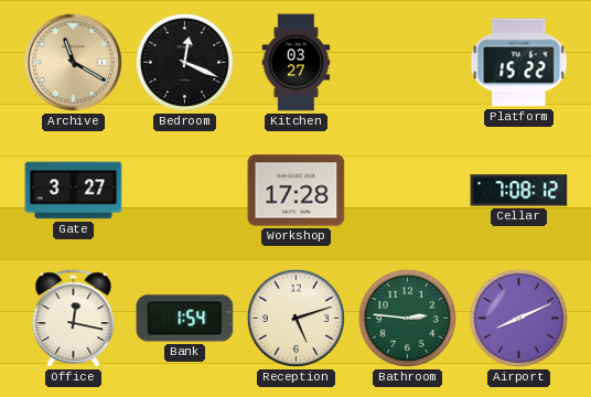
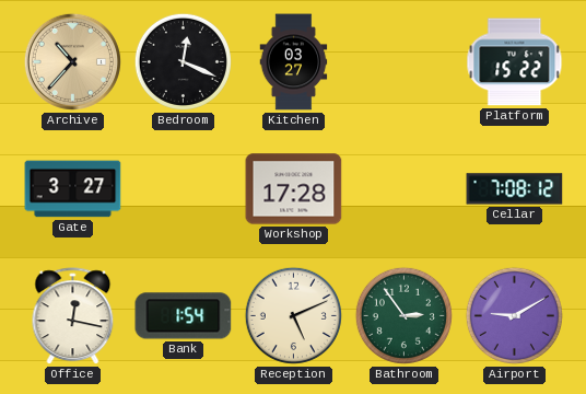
Archive: 11:20 -> 10:37 (72, 61)
Reception: 5:12 -> 5:11 (293, 315)
Bathroom: 2:46 -> 2:54 (403, 315)
Airport: 8:11 -> 9:10 (514, 315)
